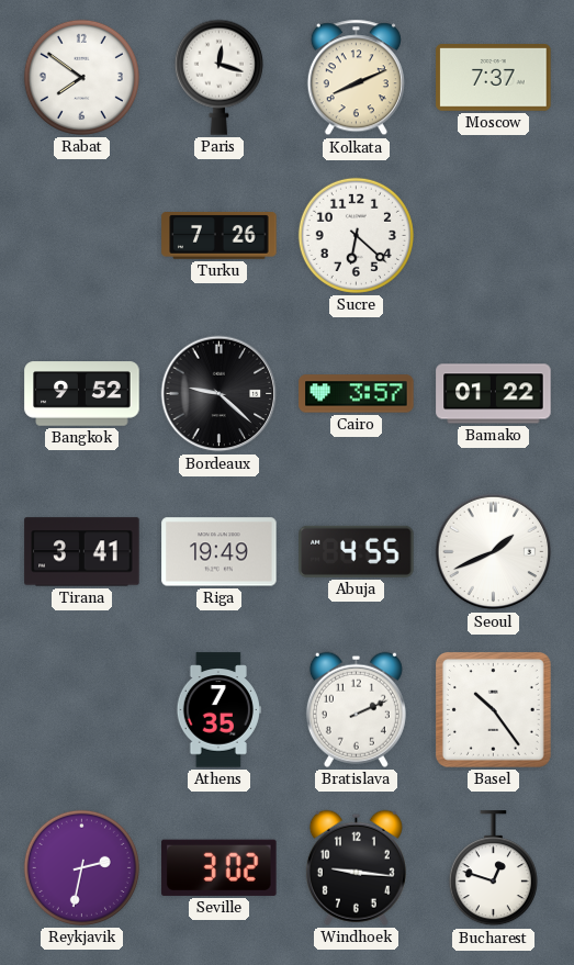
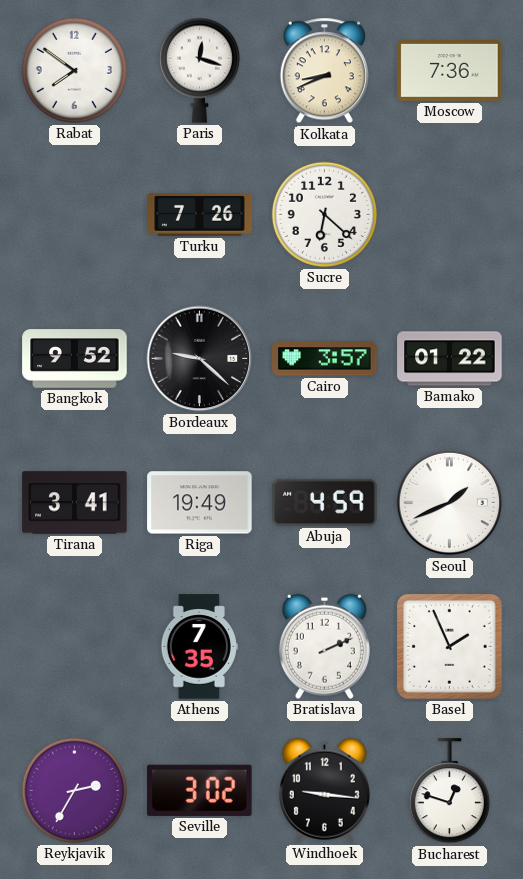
Kolkata: 8:11 -> 8:41 (324, 71)
Moscow: 7:37 -> 7:36 (450, 71)
Abuja: 4:55 -> 4:59 (325, 502)
Basel: 10:24 -> 1:56 (449, 646)
Reykjavik: 2:32 -> 2:35 (74, 790)
